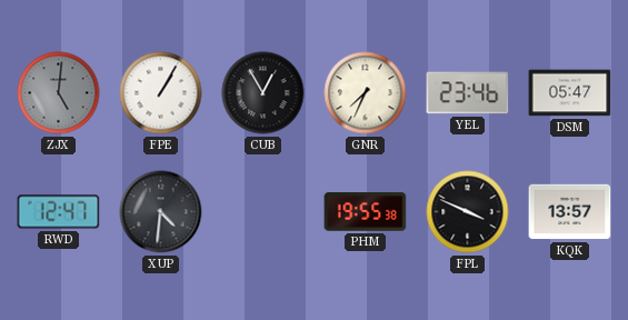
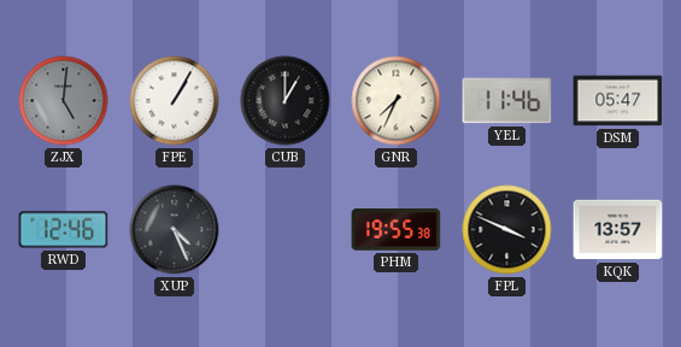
CUB: 12:55 -> 1:00 (286, 101)
YEL: 23:46 -> 11:46 (507, 101)
RWD: 12:47 -> 12:46 (64, 230)
XUP: 4:31 -> 4:26 (175, 230)
